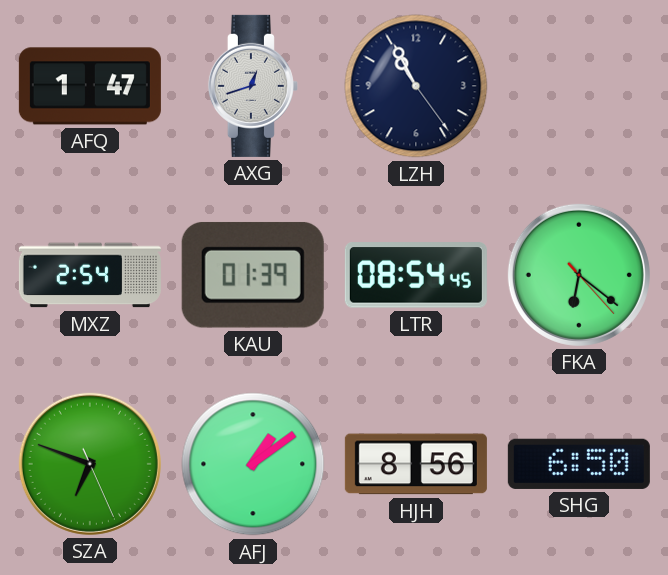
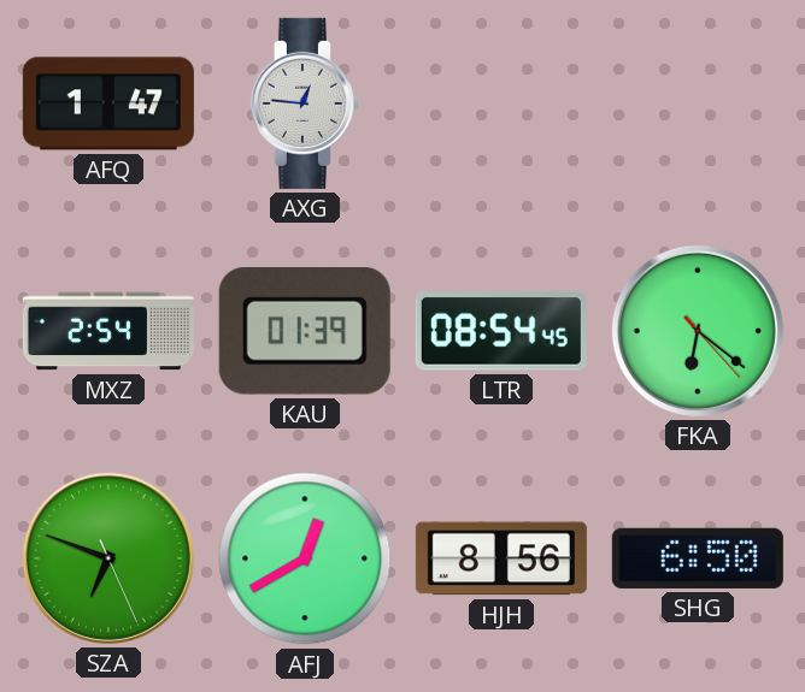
AXG: 12:42 -> 12:46 (305, 103)
LZH: 10:55 -> none (416, 86)
AFJ: 1:09 -> 12:40 (305, 558)
